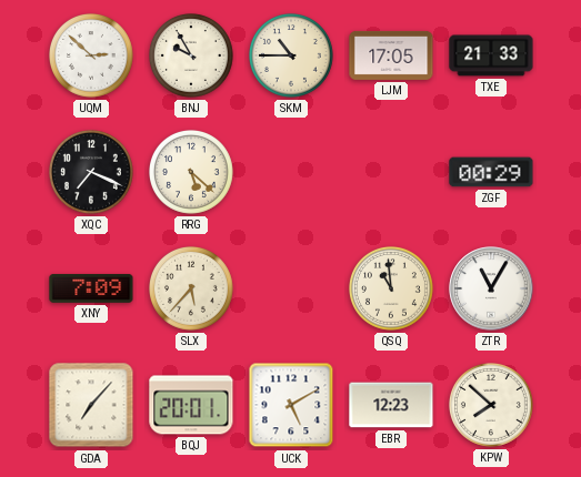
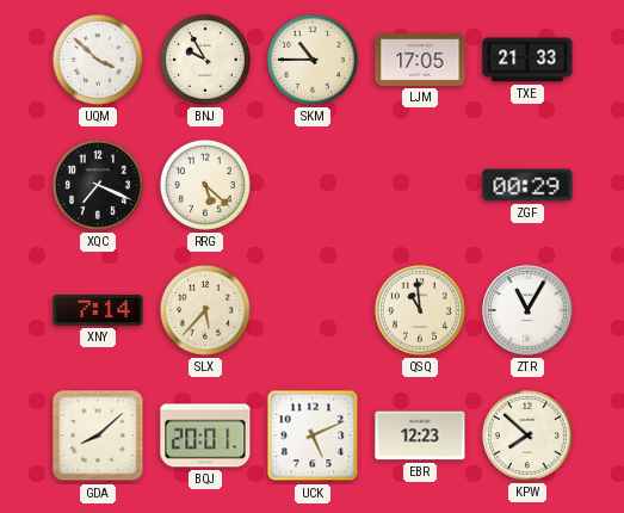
UQM: 2:52 -> 3:52 (99, 61)
XNY: 7:09 -> 7:14 (98, 310)
GDA: 7:07 -> 8:08 (98, 435)
UCK: 5:10 -> 5:11 (313, 435)
